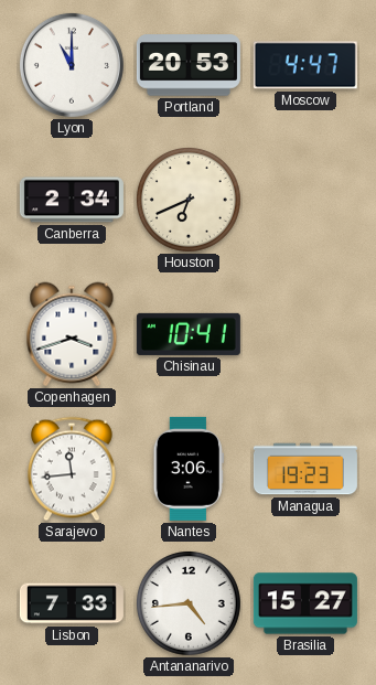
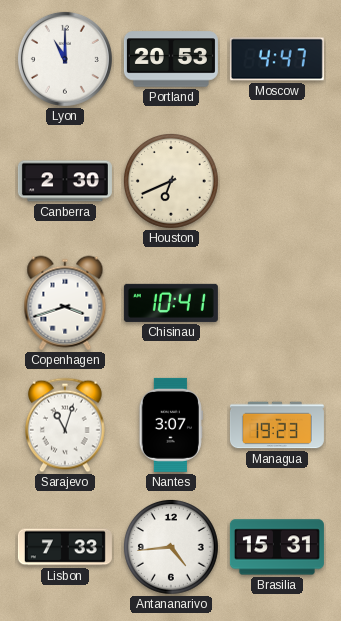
Canberra: 2:34 -> 2:30 (65, 181)
Sarajevo: 11:44 -> 11:03 (65, 425)
Nantes: 3:06 -> 3:07 (171, 425)
Brasilia: 15:27 -> 15:31 (277, 547)
